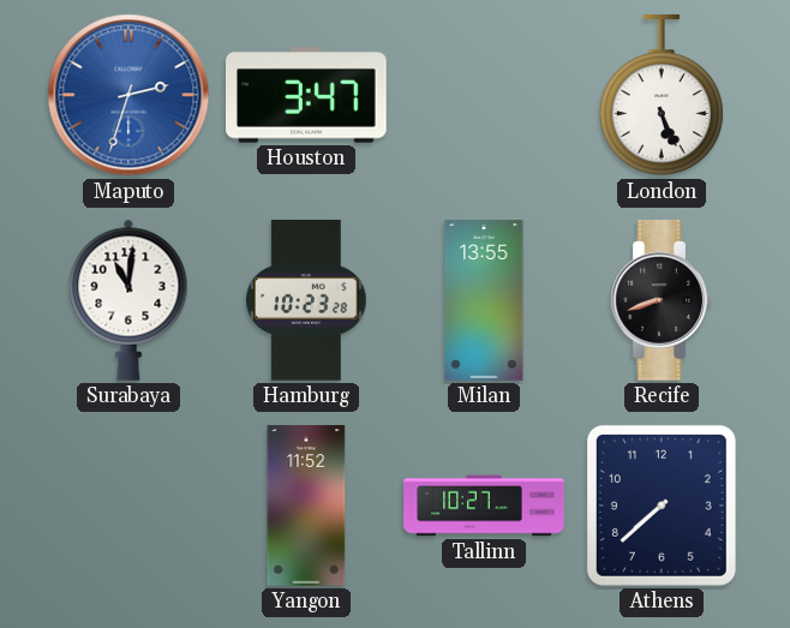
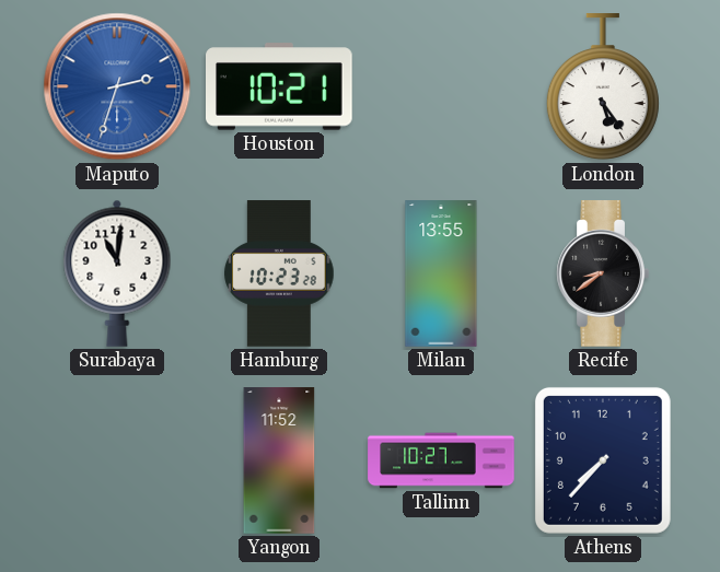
Houston: 3:47 -> 10:21 (280, 86)
London: 5:26 -> 5:24 (603, 87)
Recife: 8:42 -> 8:39 (603, 273)
Athens: 7:38 -> 7:37 (603, 460)
